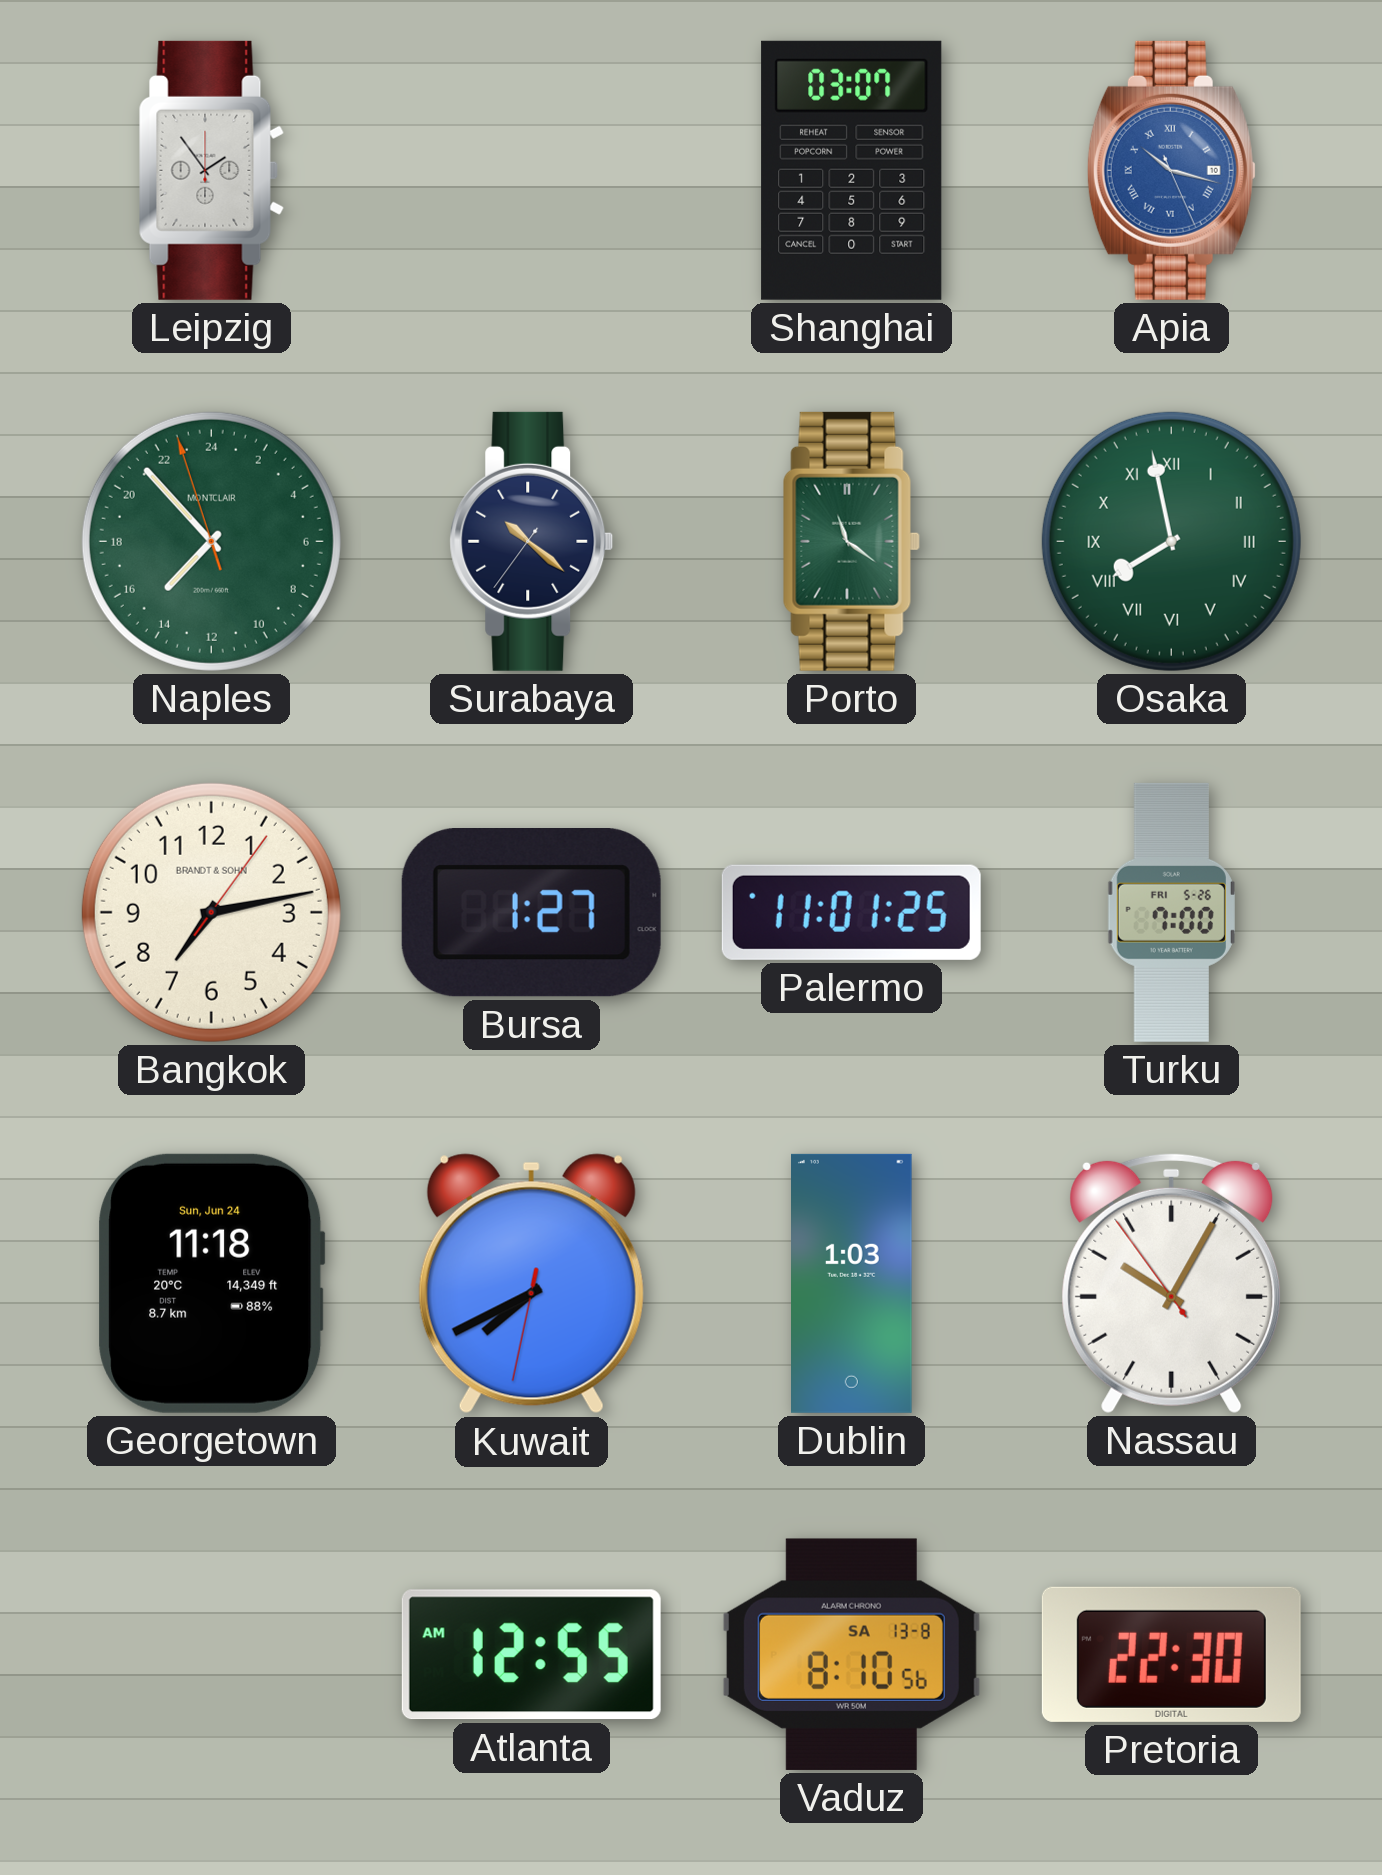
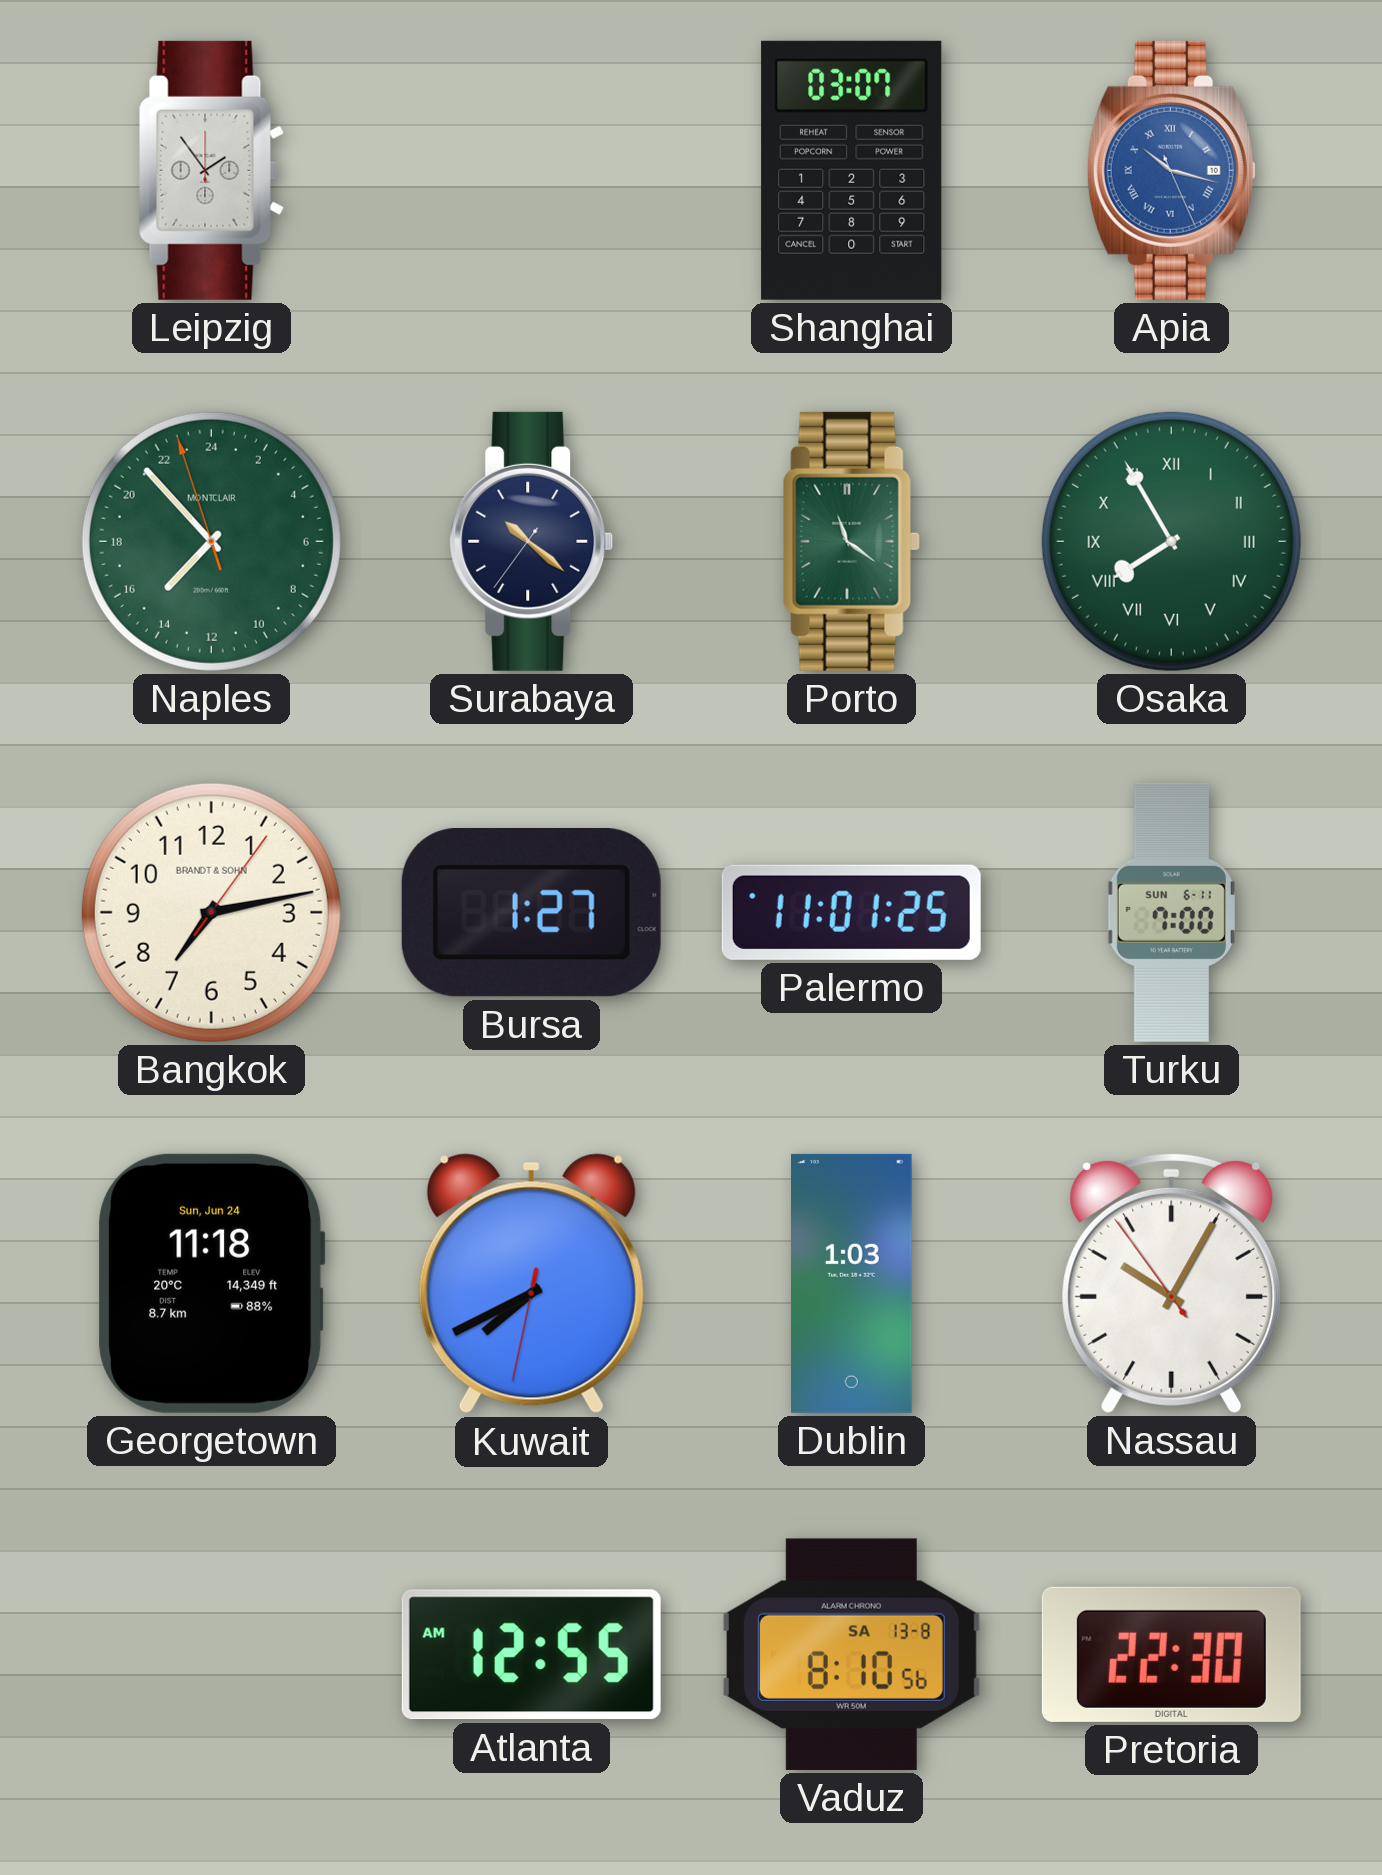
Osaka: 7:58 -> 7:55 (1171, 541)
Turku date: FRI 5-26 -> SUN 6-11 (1171, 912)
